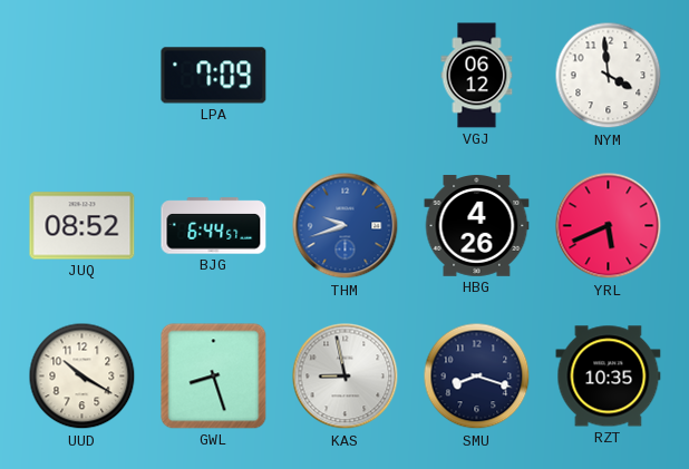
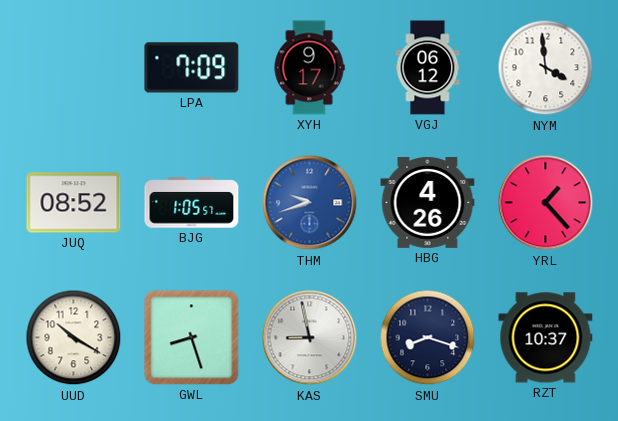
XYH: none -> 9:17 (309, 68)
BJG: 6:44 -> 1:05 (192, 203)
YRL: 5:41 -> 1:23 (546, 203)
RZT: 10:35 -> 10:37 (546, 338)
